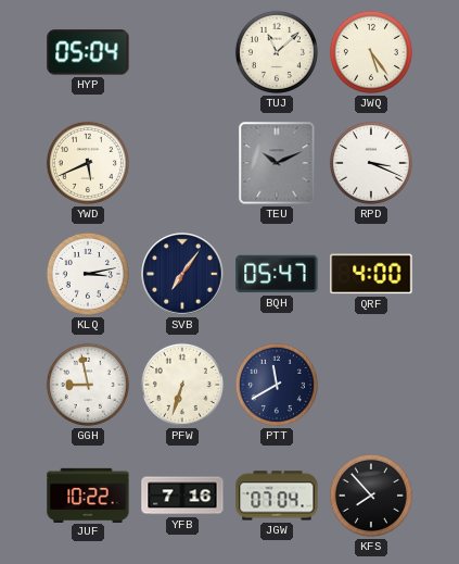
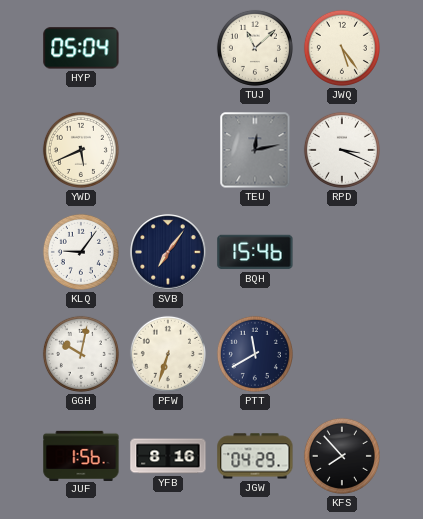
TEU: 10:11 -> 12:13 (255, 150)
KLQ: 3:13 -> 9:06 (81, 252)
BQH: 05:47 -> 15:46 (255, 252)
QRF: 4:00 -> none (371, 274)
GGH: 8:58 -> 10:02 (81, 354)
JUF: 10:22 -> 1:56 (81, 455)
YFB: 7:16 -> 8:16 (168, 456)
JGW: 07:04 -> 04:29 (255, 456)
